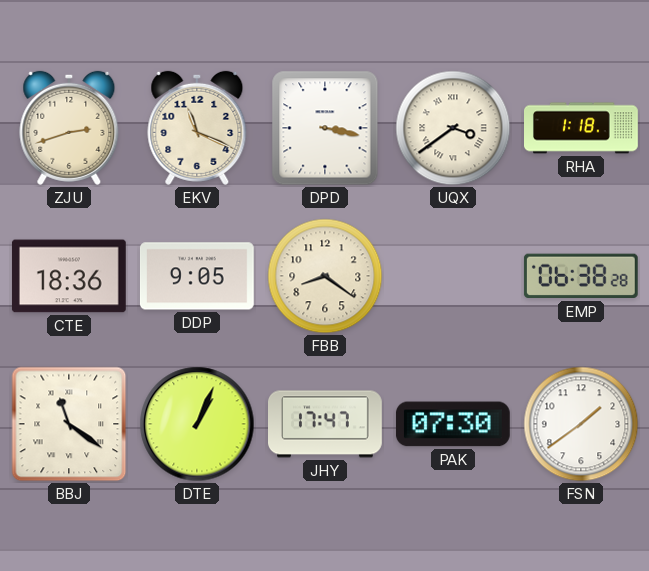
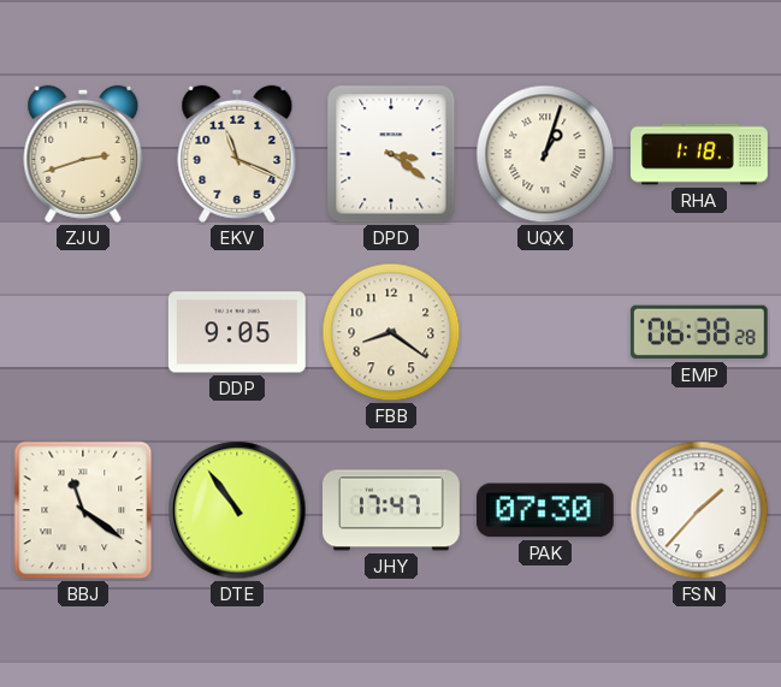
DPD: 3:17 -> 3:21 (391, 154)
UQX: 3:39 -> 1:03 (545, 154)
CTE: 18:36 -> none (69, 276)
DTE: 1:04 -> 10:54 (237, 510)
FSN: 1:39 -> 1:37 (699, 510)
